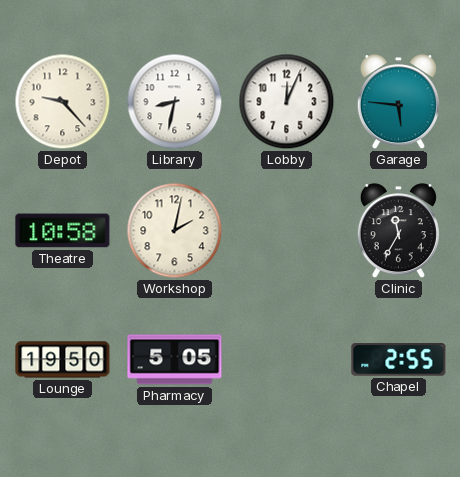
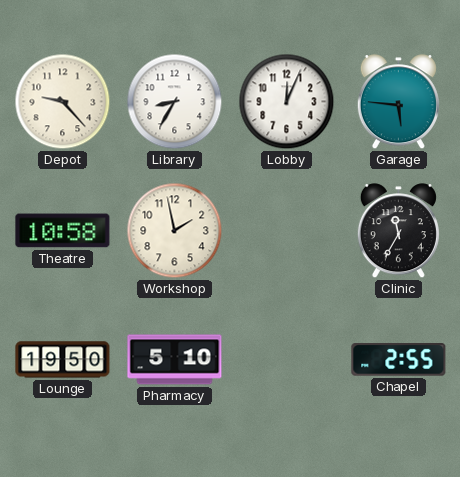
Library: 8:32 -> 8:35 (175, 102)
Workshop: 2:02 -> 1:58 (175, 231)
Pharmacy: 5:05 -> 5:10 (175, 360)
